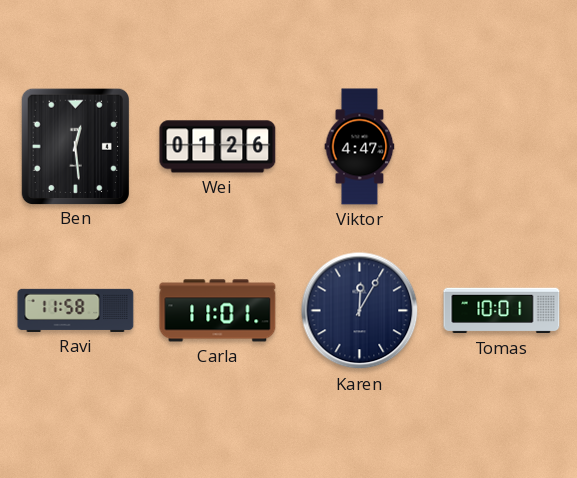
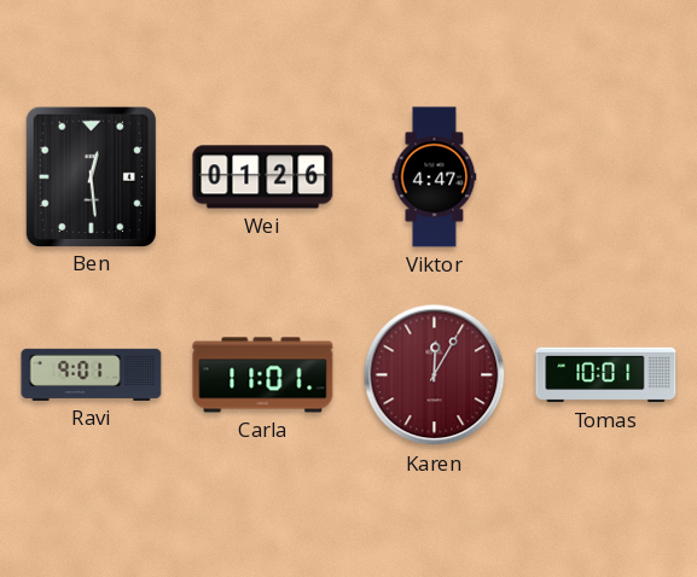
Ravi: 11:58 -> 9:01 (92, 374)
Karen dial: navy -> burgundy (435, 375)
